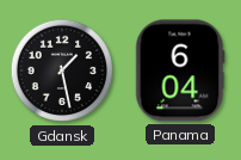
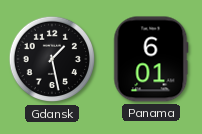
Panama: 6:04 -> 6:01 (151, 59)
